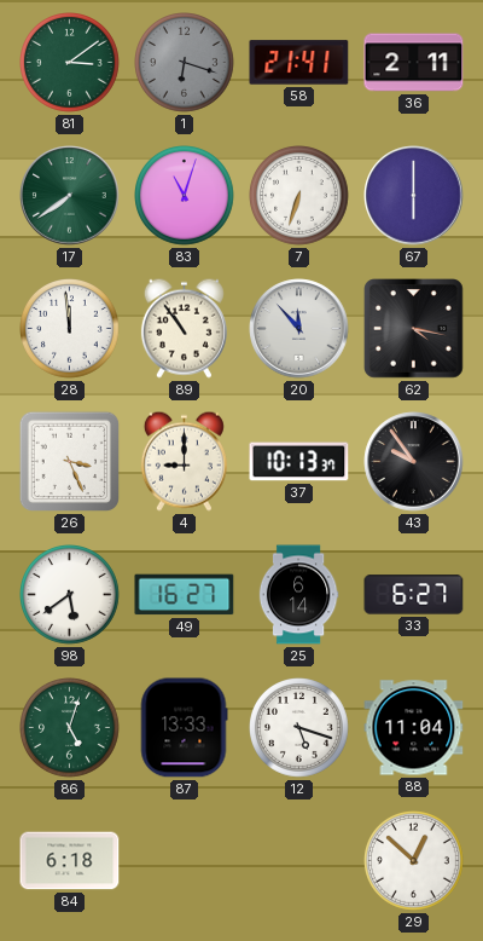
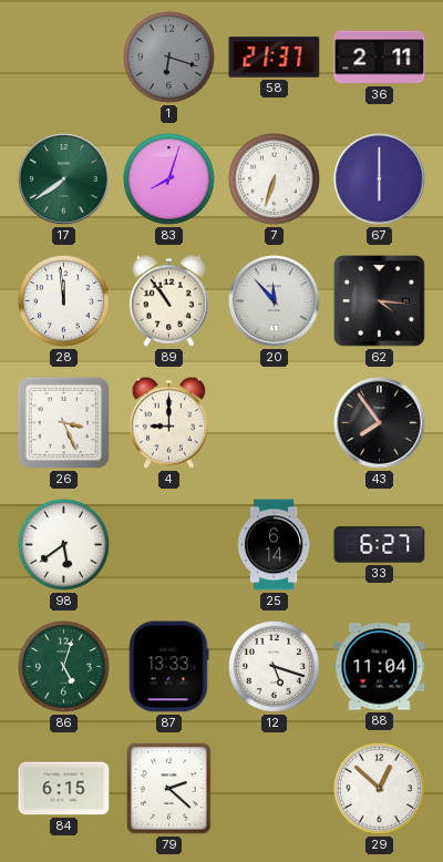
81: 3:09 -> none (70, 63)
58: 21:41 -> 21:37 (275, 58)
83: 11:03 -> 8:03 (169, 179)
62: 4:17 -> 4:16 (380, 301)
37: 10:13 -> none (299, 462)
43: 9:54 -> 7:54 (380, 423)
49: 16:27 -> none (185, 595)
84: 6:18 -> 6:15 (64, 789)
79: none -> 2:22 (169, 789)
